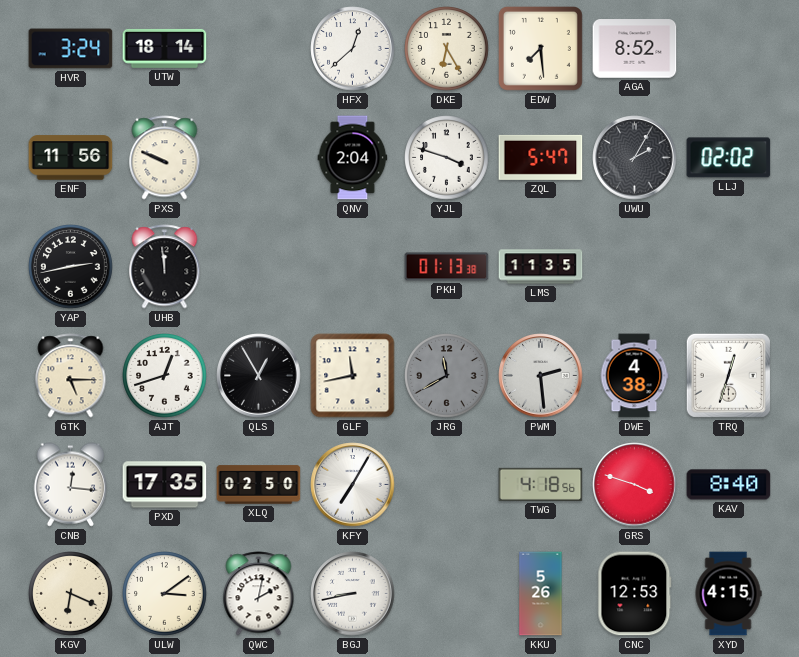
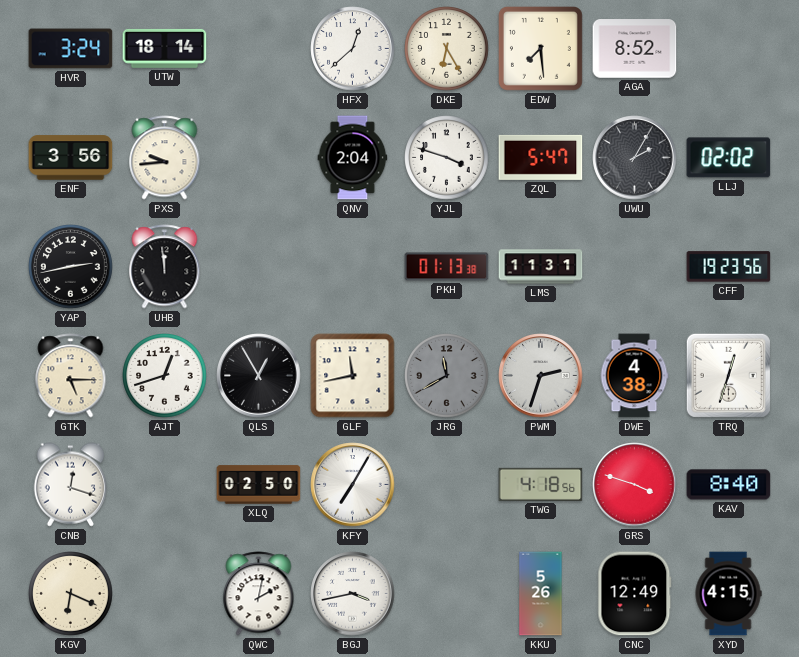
ENF: 11:56 -> 3:56 (71, 158)
PXS: 9:49 -> 9:44 (165, 158)
LMS: 11:35 -> 11:31 (541, 267)
CFF: none -> 19:23 (729, 267)
PWM: 2:29 -> 2:33 (541, 376)
CNB: 12:16 -> 12:18 (71, 485)
PXD: 17:35 -> none (165, 485)
ULW: 3:09 -> none (165, 594)
BGJ: 8:43 -> 3:43 (353, 594)
CNC: 12:53 -> 12:49 (635, 594)
